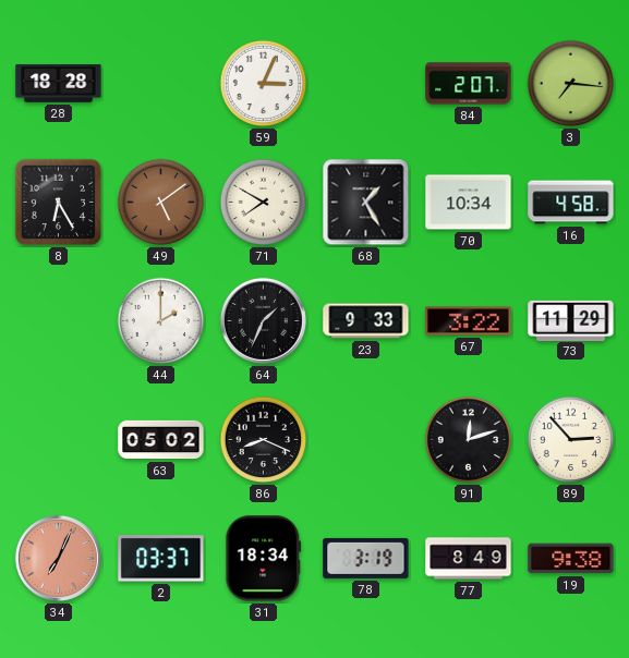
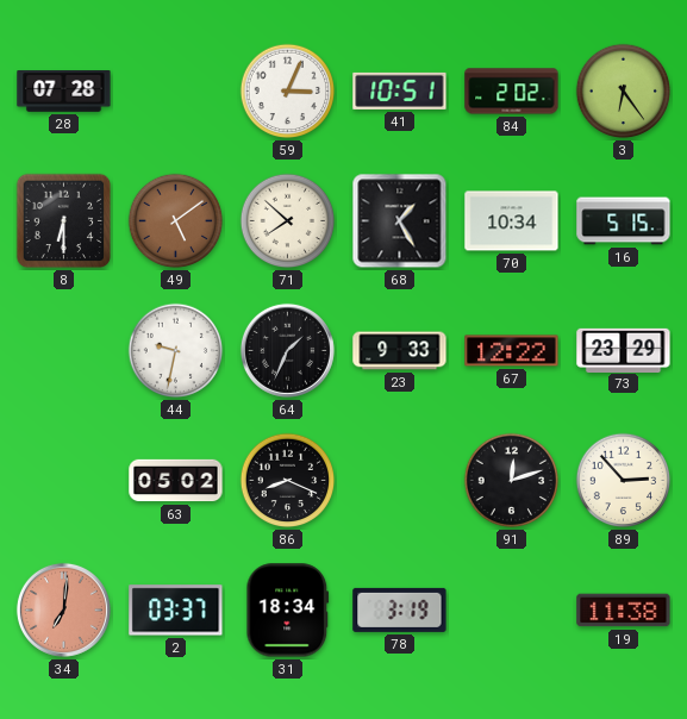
28: 18:28 -> 07:28 (64, 92)
41: none -> 10:51 (400, 90)
84: 2:07 -> 2:02 (512, 92)
3: 7:16 -> 6:24 (624, 92)
8: 6:25 -> 6:30 (64, 221)
71: 7:50 -> 7:52 (288, 221)
16: 4:58 -> 5:15 (624, 221)
44: 2:00 -> 9:32 (176, 351)
67: 3:22 -> 12:22 (512, 351)
73: 11:29 -> 23:29 (624, 350)
34: 7:04 -> 7:01 (63, 609)
77: 8:49 -> none (469, 559)
19: 9:38 -> 11:38 (624, 611)
